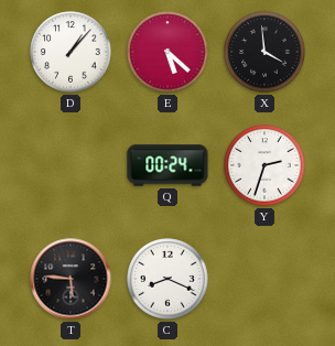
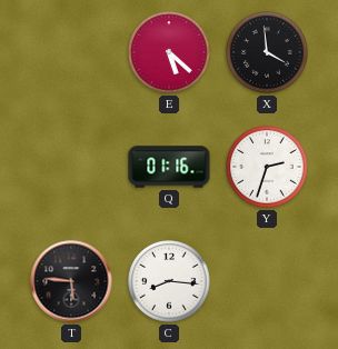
D: 1:07 -> none (71, 52)
Q: 00:24 -> 01:16 (169, 167)
C: 8:19 -> 8:16 (169, 281)
